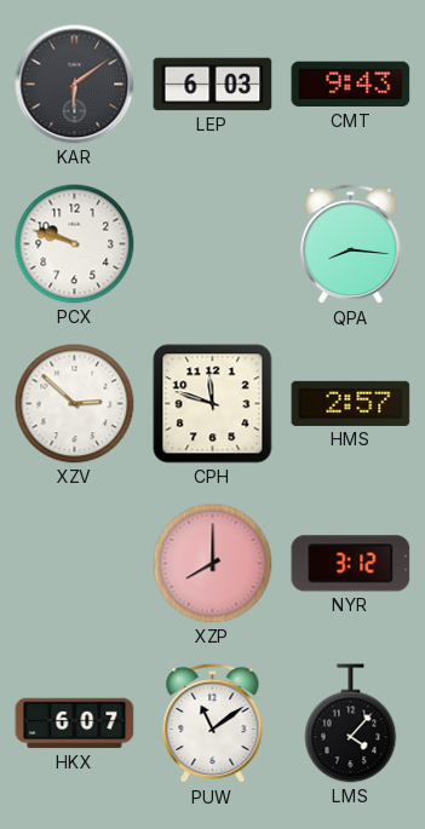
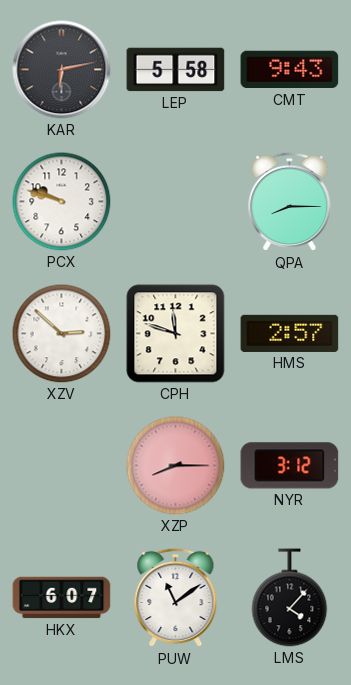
KAR: 6:09 -> 6:13 (62, 70)
LEP: 6:03 -> 5:58 (176, 70)
QPA: 8:16 -> 8:15 (290, 202)
XZP: 8:00 -> 8:15 (176, 466)
